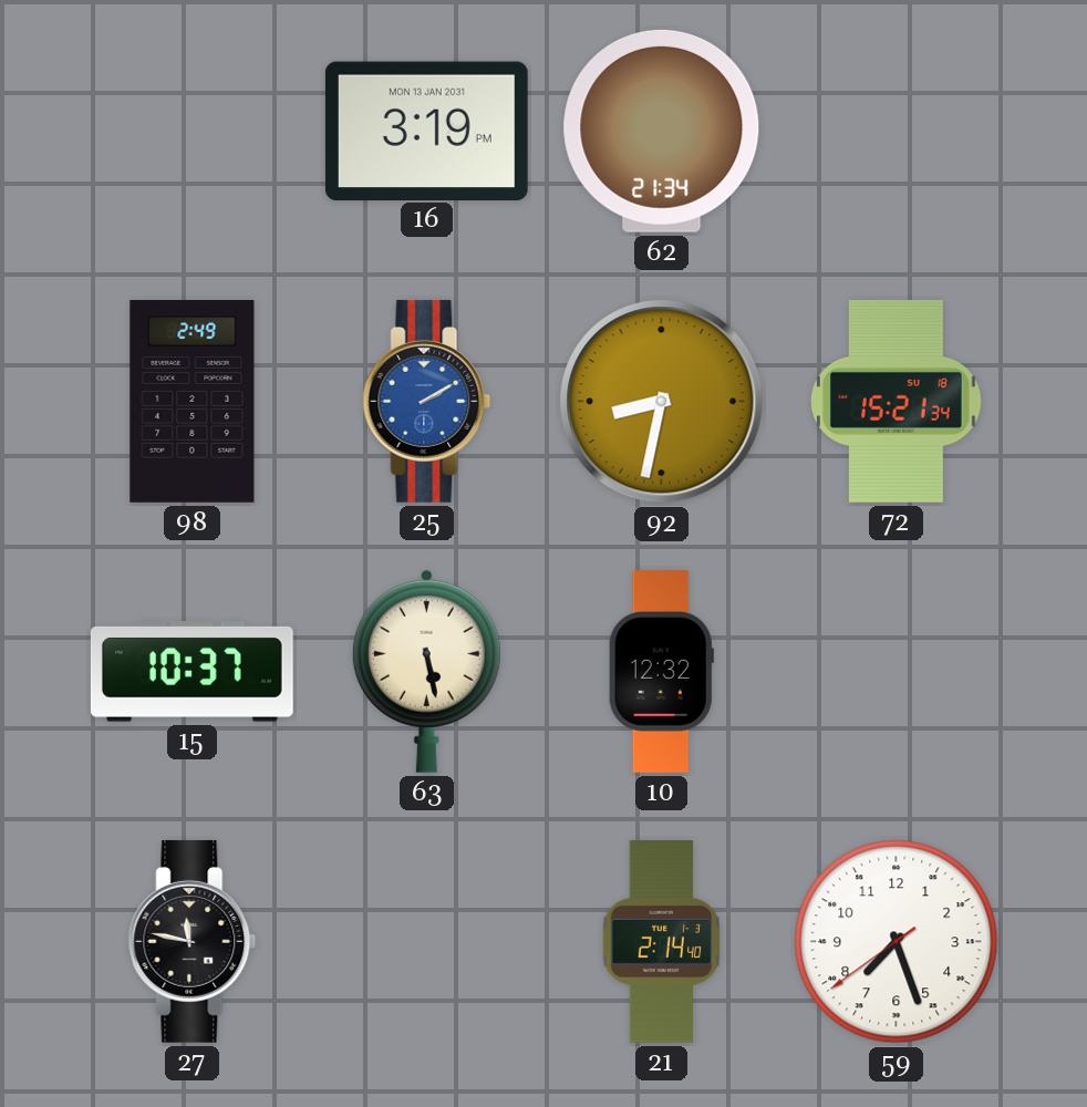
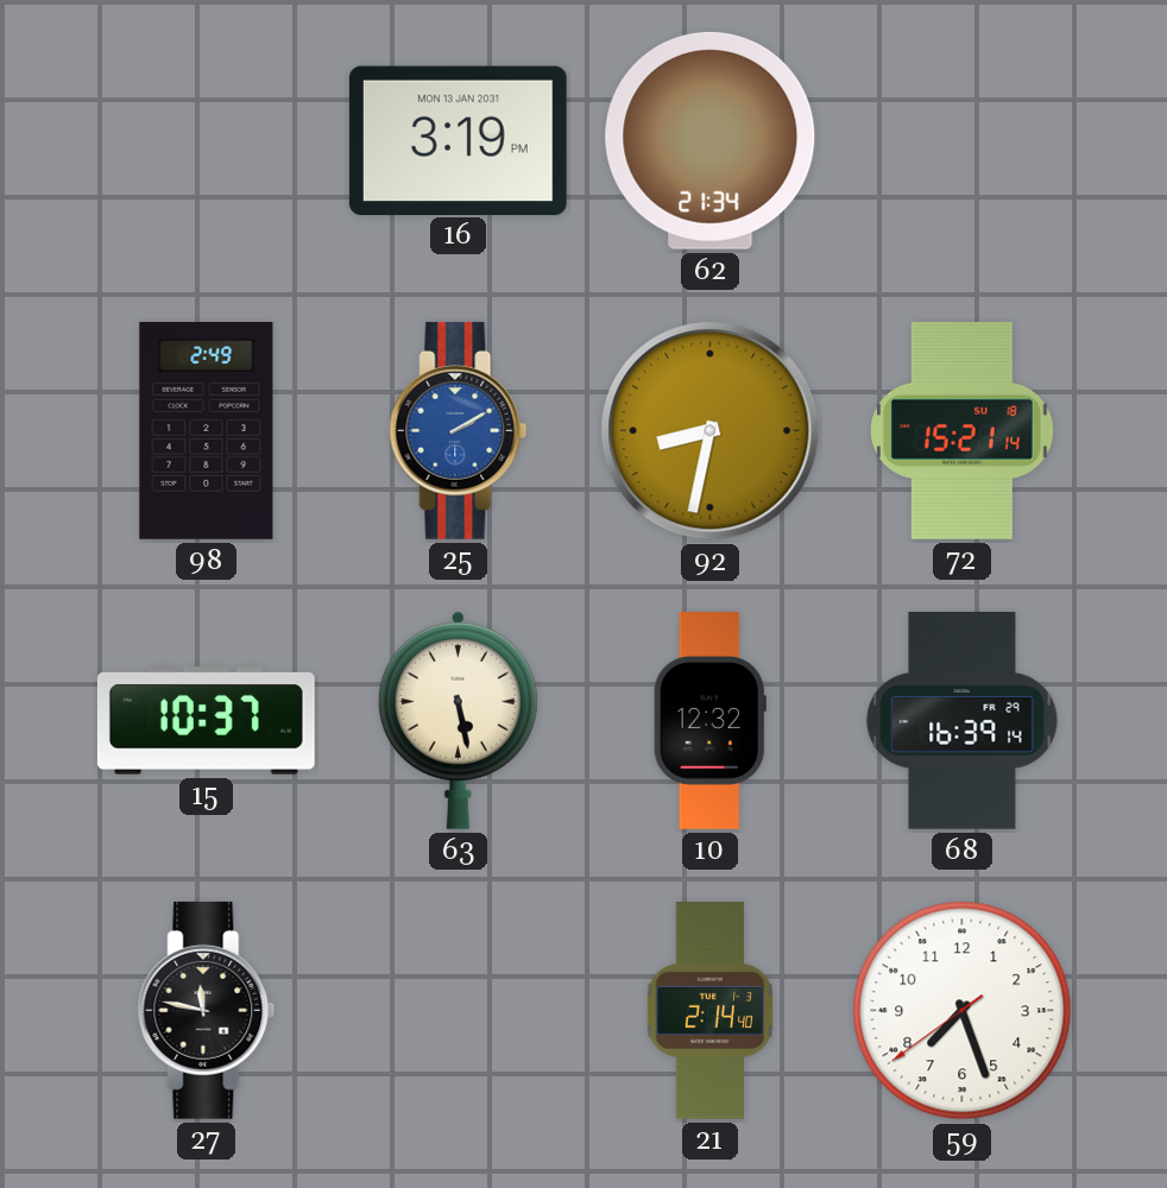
72: 15:21:34 -> 15:21:14 (963, 430)
68: none -> 16:39 (963, 721)
